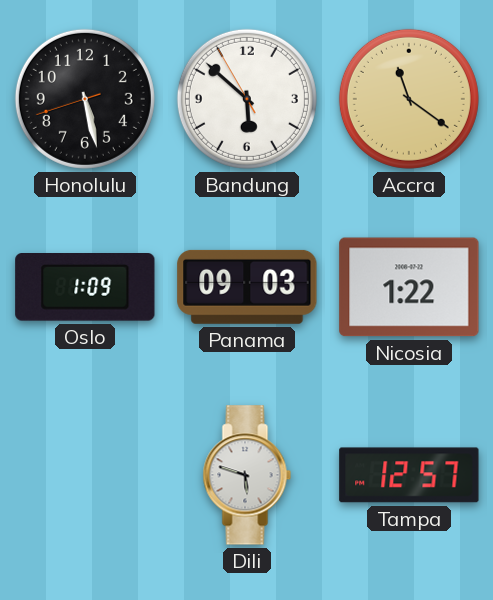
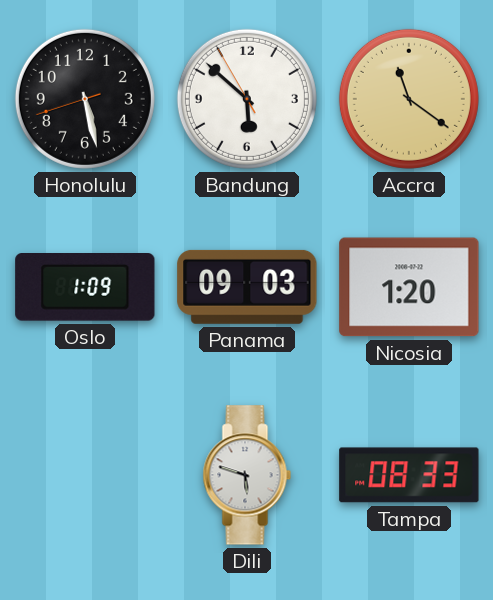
Nicosia: 1:22 -> 1:20 (409, 287)
Tampa: 12:57 -> 08:33 (409, 475)
